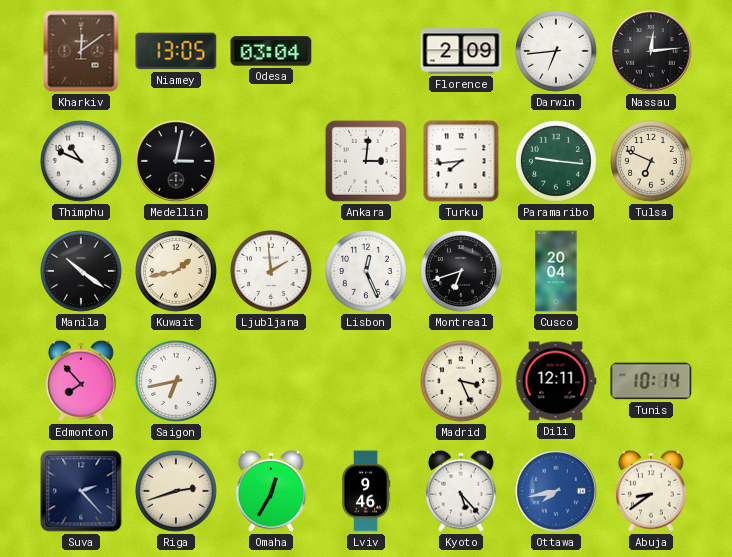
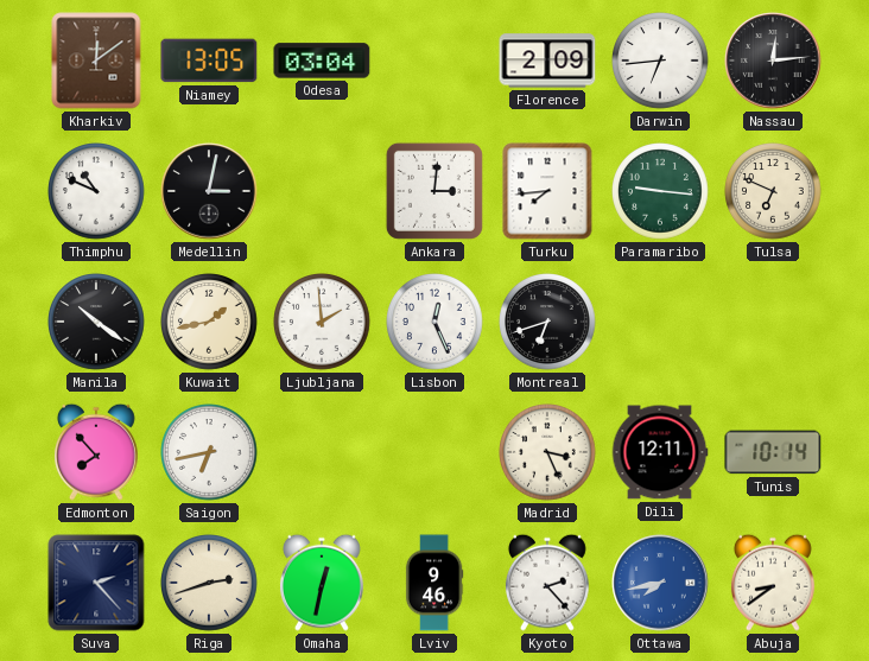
Cusco: 20:04 -> none (556, 271)
Omaha: 12:35 -> 12:32 (322, 583)
Kyoto: 5:23 -> 2:23 (547, 583)
